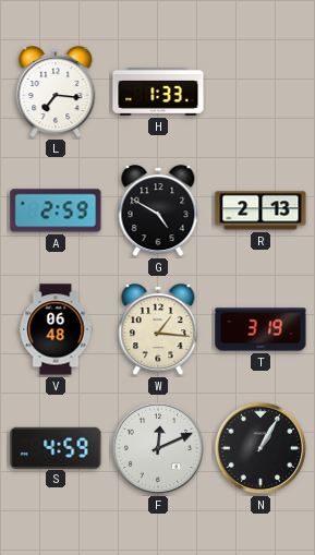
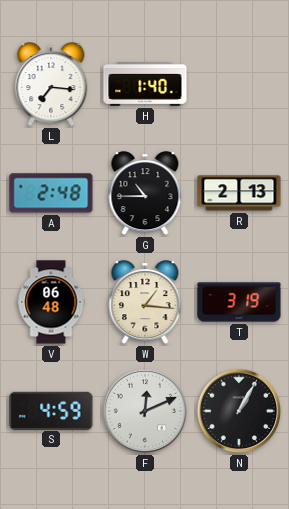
H: 1:33 -> 1:40 (145, 85)
A: 2:59 -> 2:48 (51, 193)
G: 4:50 -> 10:45 (145, 194)
